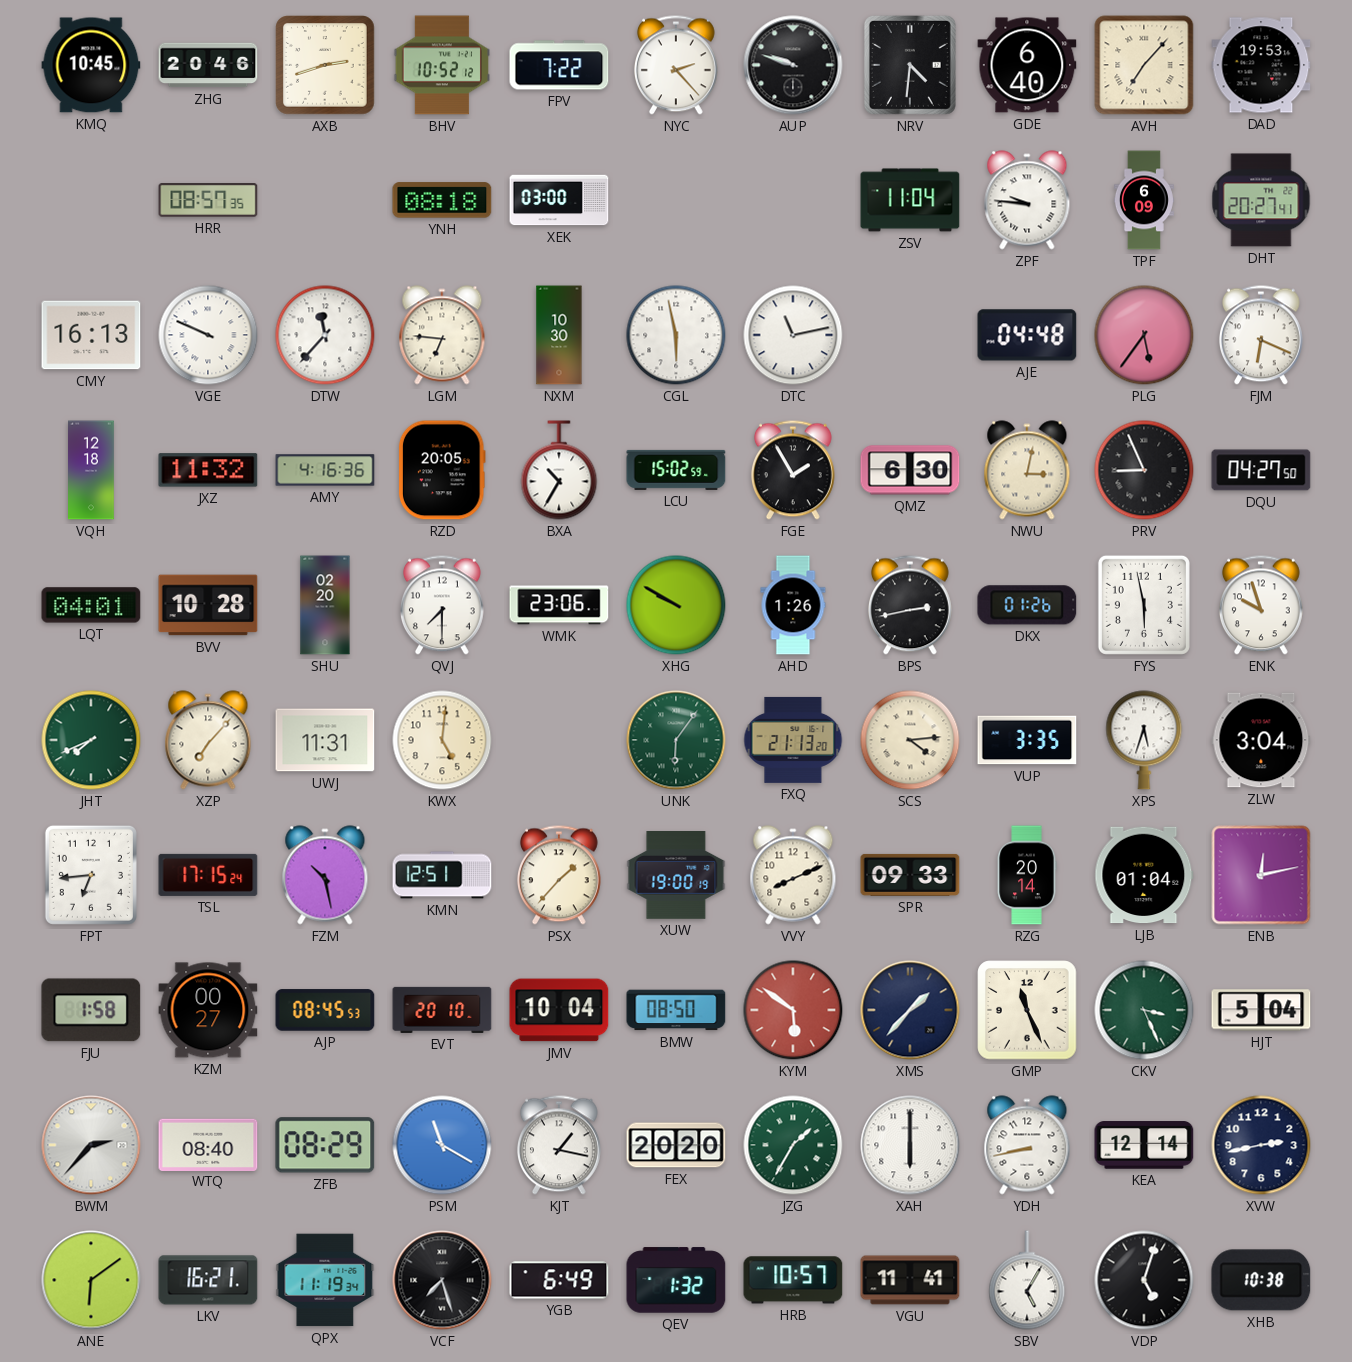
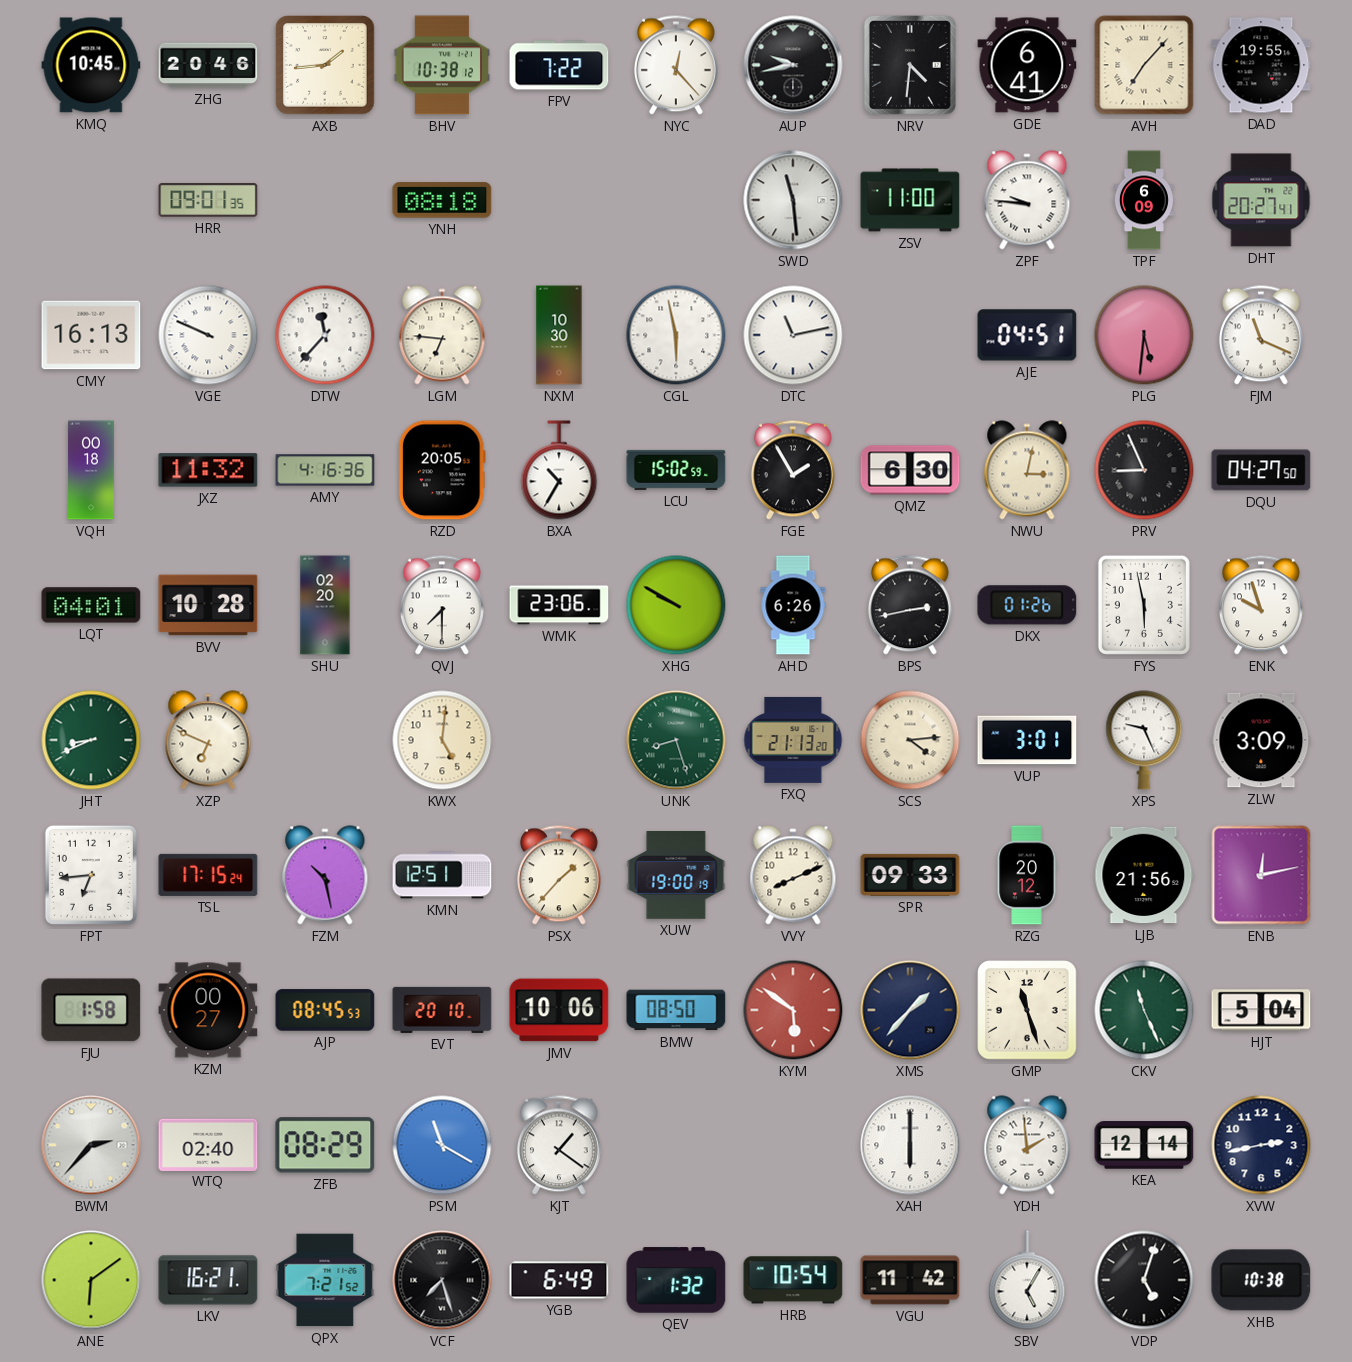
AXB: 2:42 -> 1:44 (325, 65)
BHV: 10:52 -> 10:38 (442, 65)
NYC: 2:23 -> 12:23 (676, 65)
AUP: 9:48 -> 9:43 (793, 65)
GDE: 6:40 -> 6:41 (1027, 65)
DAD: 19:53 -> 19:55 (1261, 65)
HRR: 08:57 -> 09:01 (208, 200)
XEK: 03:00 -> none (559, 200)
SWD: none -> 11:29 (793, 200)
ZSV: 11:04 -> 11:00 (910, 200)
AJE: 04:48 -> 04:51 (1027, 335)
PLG: 5:36 -> 5:31 (1144, 335)
FJM: 6:19 -> 11:19 (1261, 335)
VQH: 12:18 -> 00:18 (91, 470)
AHD: 1:26 -> 6:26 (793, 605)
JHT: 7:41 -> 8:41 (91, 740)
XZP: 7:07 -> 6:49 (208, 740)
UWJ: 11:31 -> none (325, 740)
UNK: 6:06 -> 8:27 (676, 740)
VUP: 3:35 -> 3:01 (1027, 740)
XPS: 5:33 -> 9:26 (1144, 740)
ZLW: 3:04 -> 3:09 (1261, 740)
RZG: 20:14 -> 20:12 (1027, 875)
LJB: 01:04 -> 21:56 (1144, 875)
JMV: 10:04 -> 10:06 (559, 1010)
GMP: 11:26 -> 11:27 (1027, 1010)
CKV: 3:26 -> 11:26 (1144, 1010)
WTQ: 08:40 -> 02:40 (208, 1144)
KJT: 1:17 -> 1:21 (559, 1145)
FEX: 20:20 -> none (676, 1145)
JZG: 1:35 -> none (793, 1145)
YDH: 8:43 -> 1:59 (1027, 1145)
QPX: 11:19 -> 7:21 (325, 1280)
HRB: 10:57 -> 10:54 (793, 1280)
VGU: 11:41 -> 11:42 (910, 1280)
